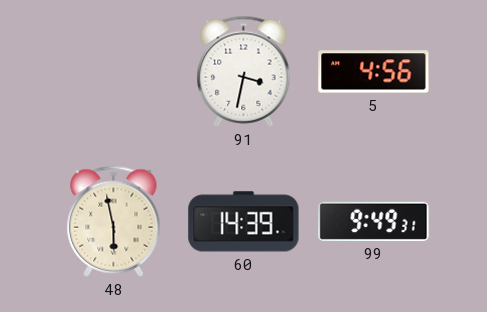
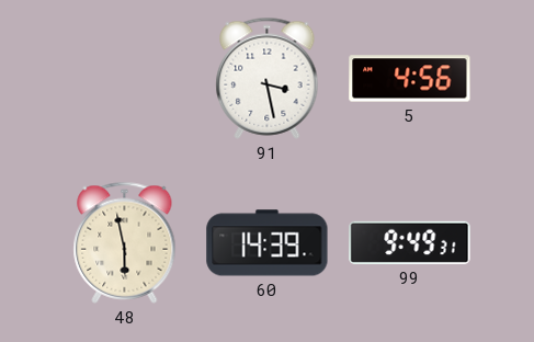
91: 3:32 -> 3:28 (268, 78)
